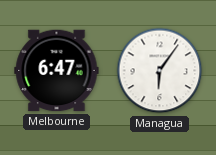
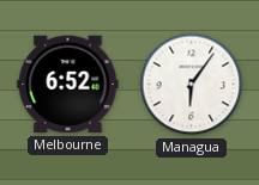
Melbourne: 6:47 -> 6:52 (68, 85)
